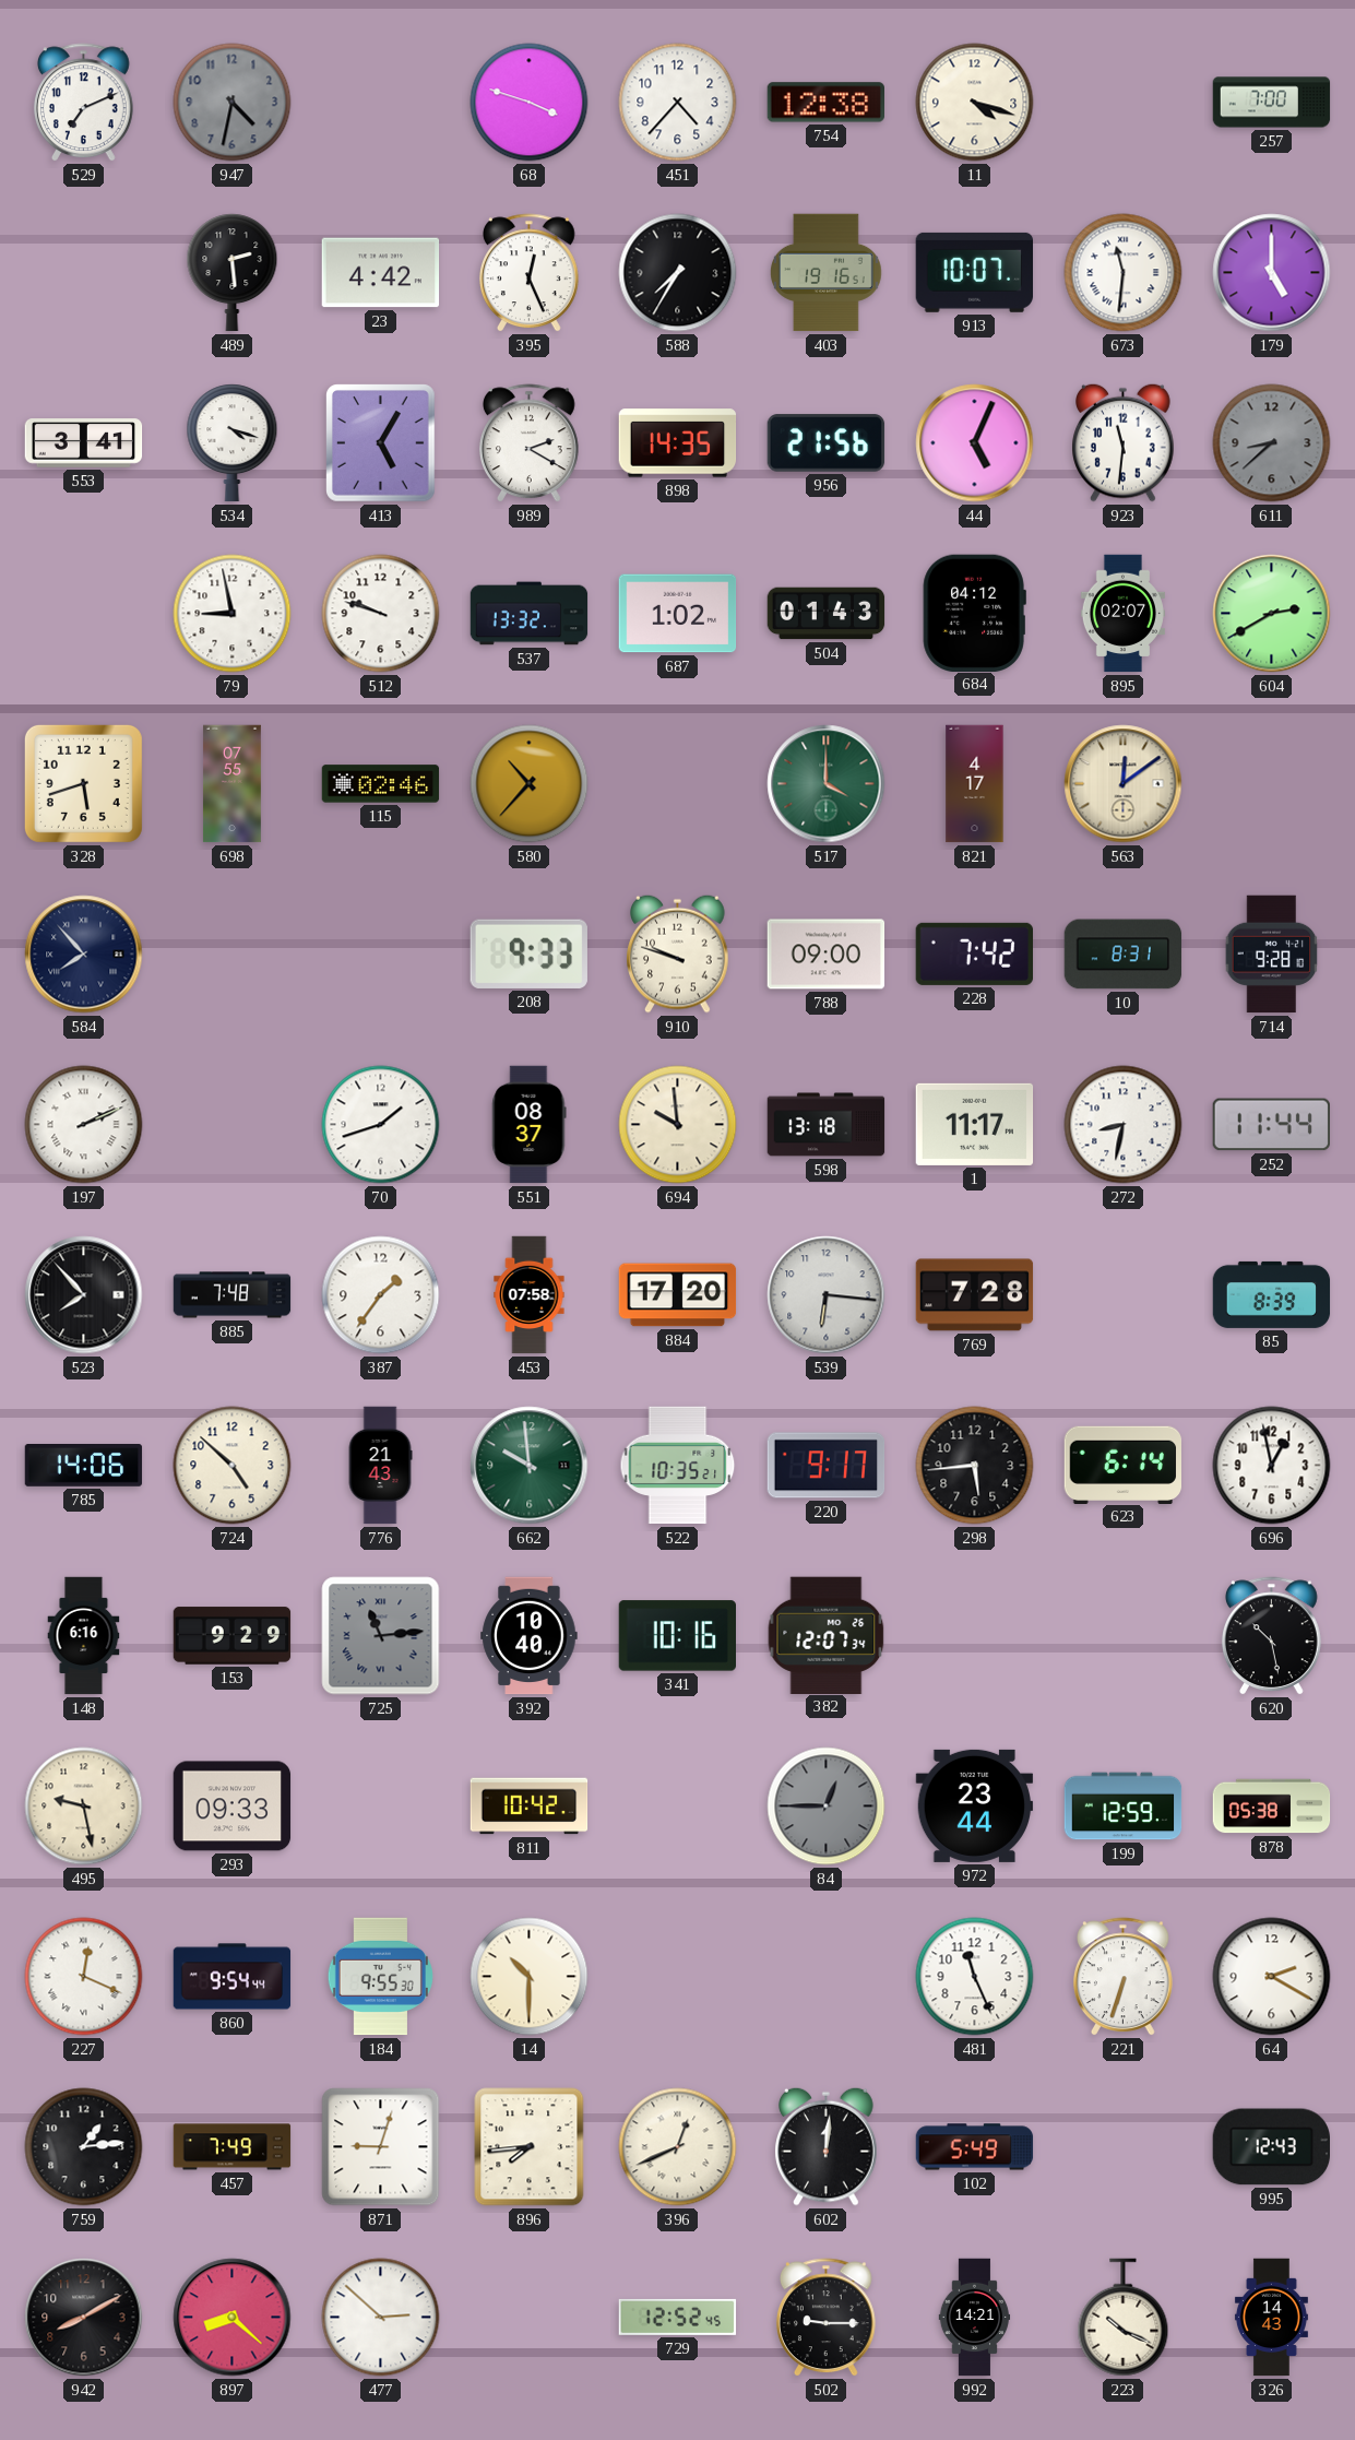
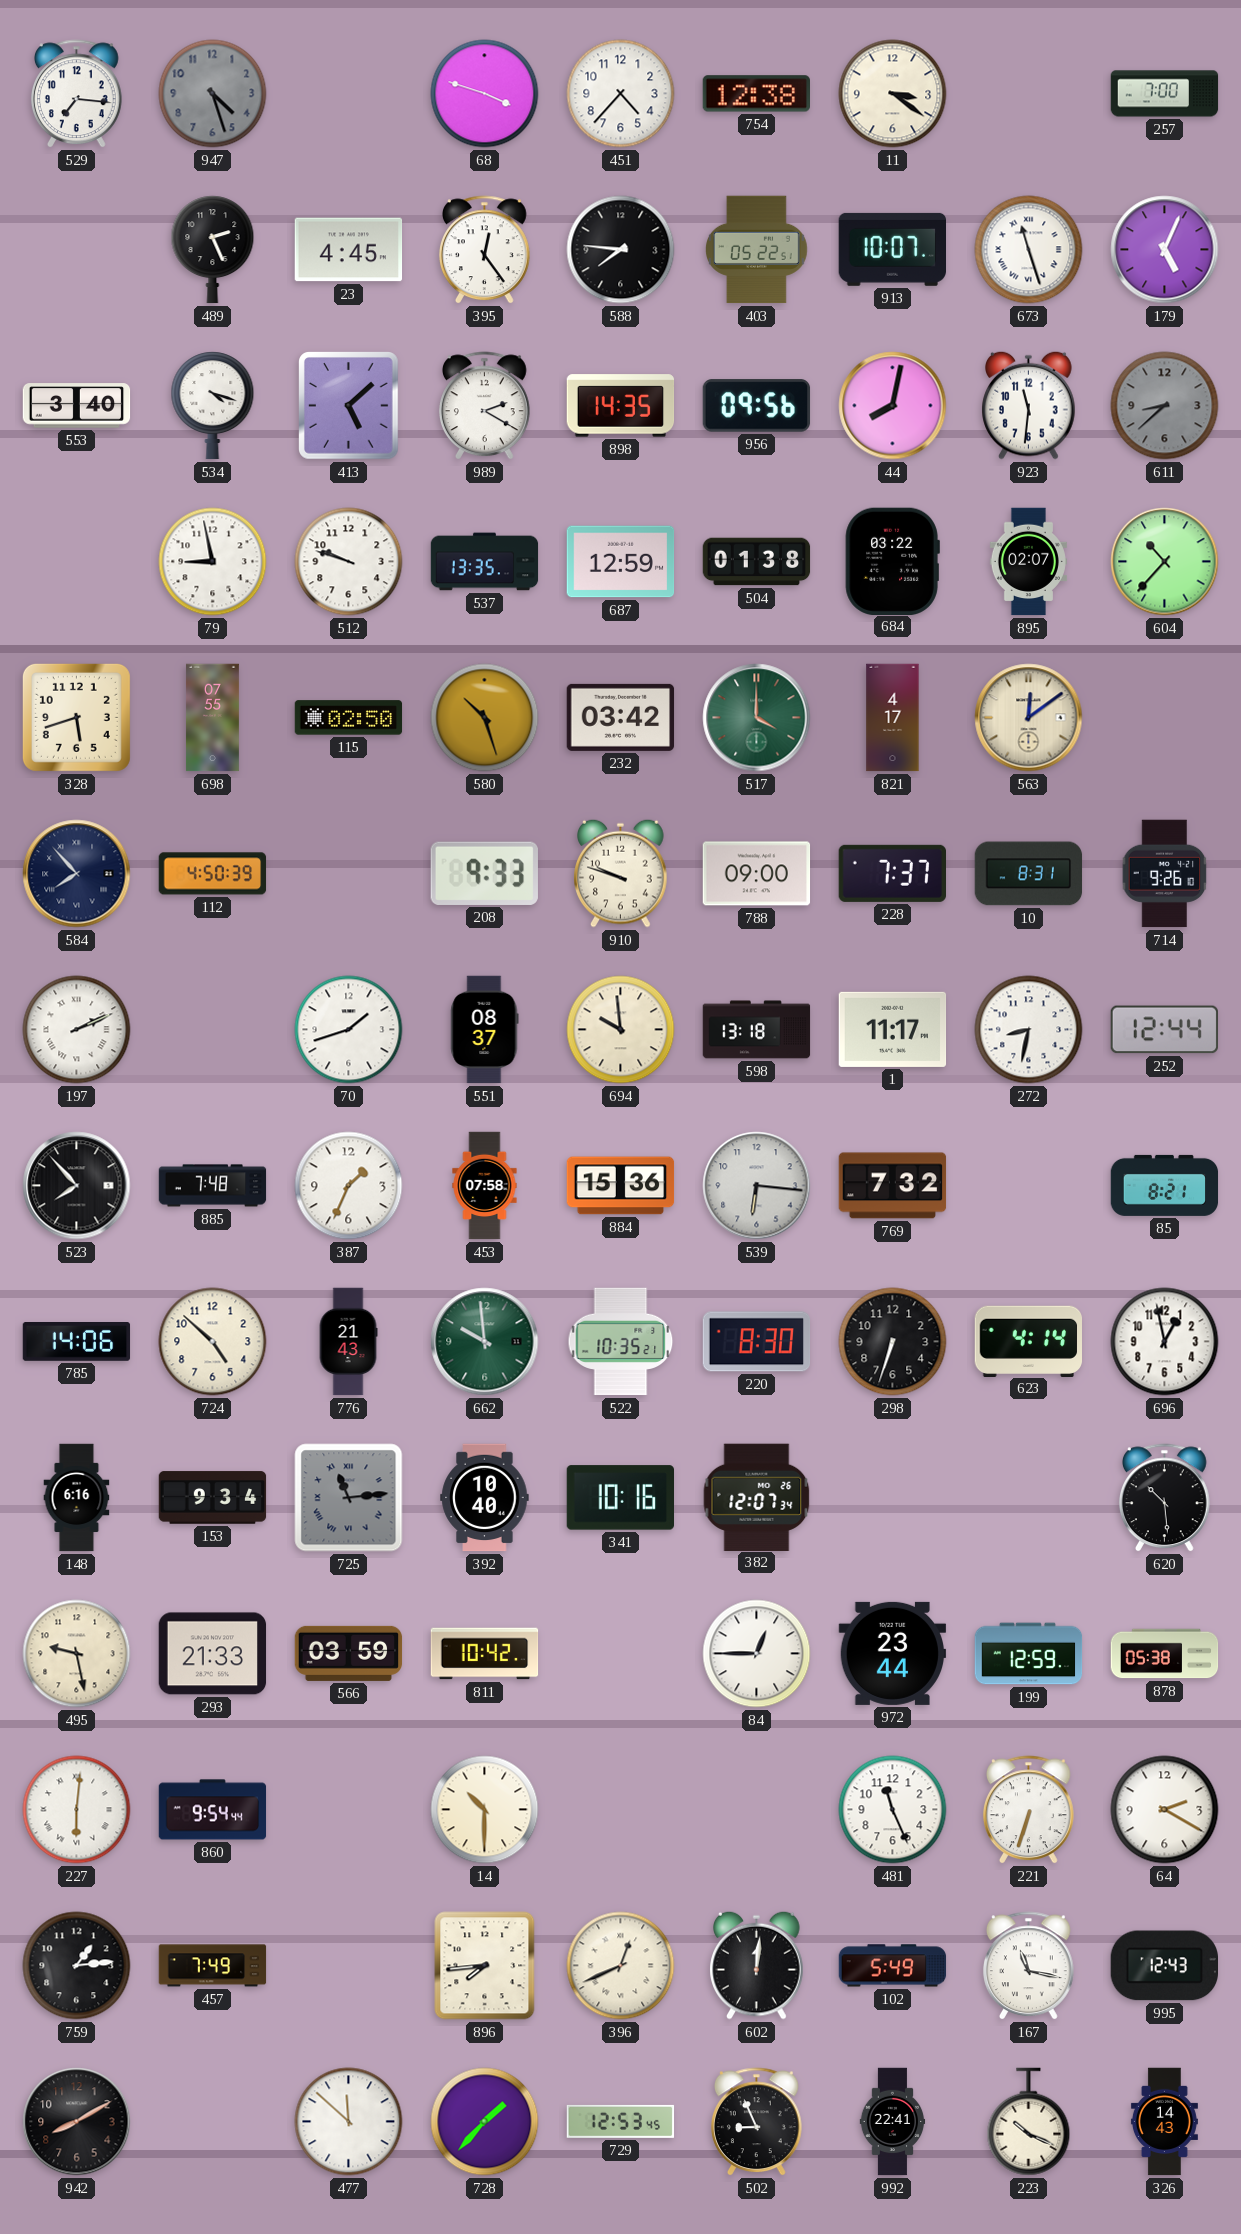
529: 7:11 -> 7:16 (76, 94)
947: 4:32 -> 4:27 (213, 94)
11: 4:18 -> 3:21 (893, 94)
489: 2:29 -> 2:26 (213, 250)
23: 4:42 -> 4:45 (349, 250)
395: 12:26 -> 12:24 (484, 250)
588: 7:35 -> 7:46 (621, 250)
403: 19:16 -> 05:22 (757, 250)
673: 11:31 -> 11:27 (1029, 250)
179: 5:00 -> 5:04 (1165, 250)
553: 3:41 -> 3:40 (77, 406)
413: 5:05 -> 5:08 (349, 406)
956: 21:56 -> 09:56 (757, 406)
44: 5:04 -> 8:02 (893, 406)
537: 13:32 -> 13:35 (485, 562)
687: 1:02 -> 12:59 (621, 562)
504: 01:43 -> 01:38 (757, 562)
684: 04:12 -> 03:22 (892, 561)
604: 2:40 -> 10:37 (1165, 562)
115: 02:46 -> 02:50 (349, 718)
580: 10:37 -> 10:27 (485, 718)
232: none -> 03:42 (621, 717)
112: none -> 4:50 (213, 874)
228: 7:42 -> 7:37 (892, 873)
714: 9:28 -> 9:26 (1165, 874)
252: 11:44 -> 12:44 (1164, 1030)
387: 1:36 -> 1:34 (349, 1186)
884: 17:20 -> 15:36 (621, 1186)
769: 7:28 -> 7:32 (893, 1186)
85: 8:39 -> 8:21 (1165, 1185)
220: 9:17 -> 8:30 (757, 1342)
298: 5:44 -> 6:33 (893, 1342)
623: 6:14 -> 4:14 (1029, 1341)
153: 9:29 -> 9:34 (213, 1498)
620: 10:28 -> 10:29 (1164, 1498)
293: 09:33 -> 21:33 (213, 1654)
566: none -> 03:59 (349, 1653)
84 dial: grey -> white (757, 1654)
227: 12:19 -> 6:01 (77, 1810)
184: 9:55 -> none (380, 1977)
871: 9:03 -> none (381, 2147)
167: none -> 11:17 (1028, 1966)
897: 8:22 -> none (233, 2318)
477: 2:52 -> 11:52 (349, 2122)
728: none -> 1:37 (485, 2122)
729: 12:52 -> 12:53 (621, 2121)
502: 9:15 -> 8:56 (756, 2122)
992: 14:21 -> 22:41 (893, 2122)
